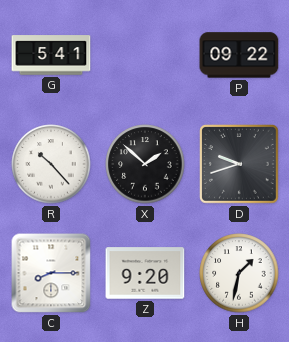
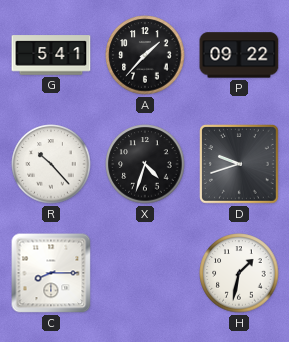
A: none -> 1:37 (145, 55)
X: 1:52 -> 4:33 (145, 164)
Z: 9:20 -> none (145, 273)
